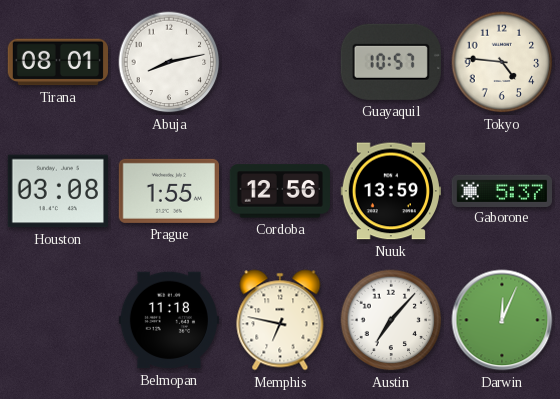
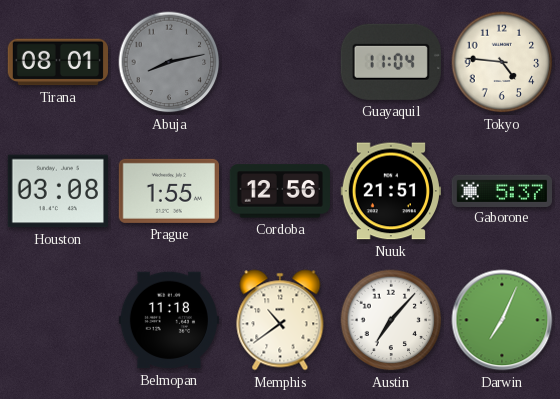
Abuja dial: white -> grey (169, 62)
Guayaquil: 10:57 -> 11:04 (391, 62)
Nuuk: 13:59 -> 21:51 (390, 191)
Memphis: 6:47 -> 10:39 (280, 320)
Darwin: 12:04 -> 7:04 (502, 320)
